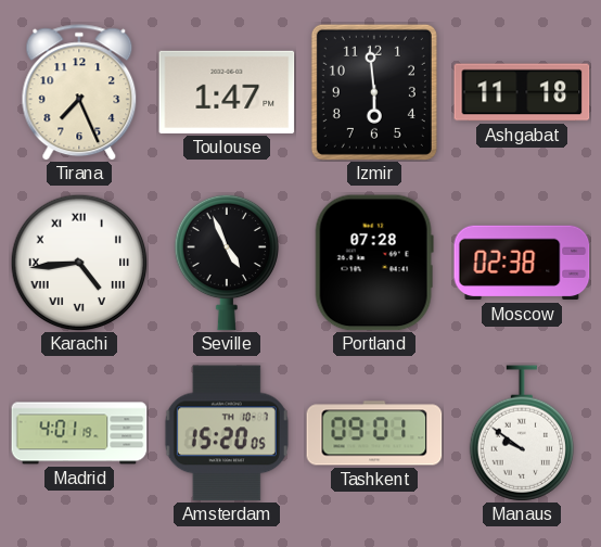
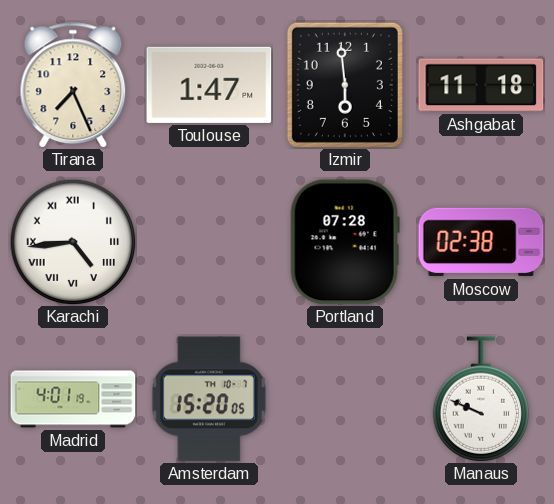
Seville: 4:56 -> none (226, 263)
Tashkent: 09:01 -> none (374, 433)
Manaus: 9:51 -> 9:49 (480, 399)
